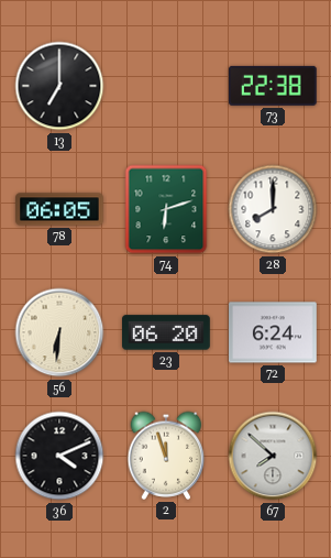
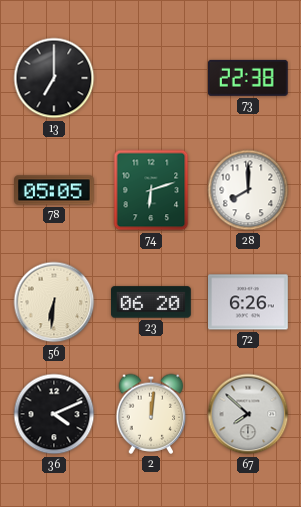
78: 06:05 -> 05:05 (55, 190)
72: 6:24 -> 6:26 (249, 302)
2: 11:57 -> 12:01 (151, 414)
